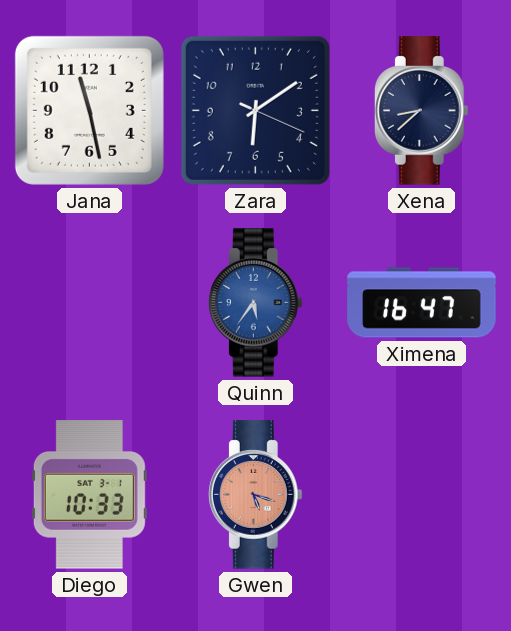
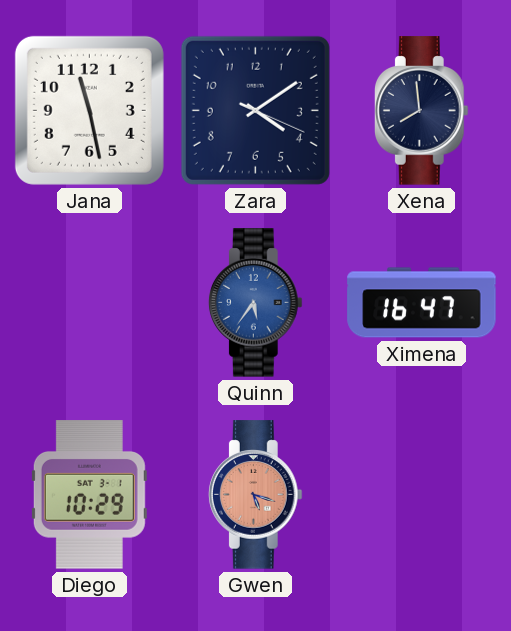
Zara: 6:09 -> 4:09 (255, 110)
Xena: 8:38 -> 7:59 (421, 111)
Diego: 10:33 -> 10:29 (89, 495)
